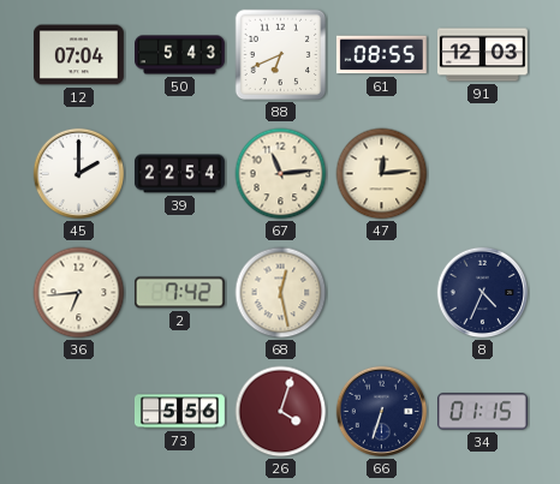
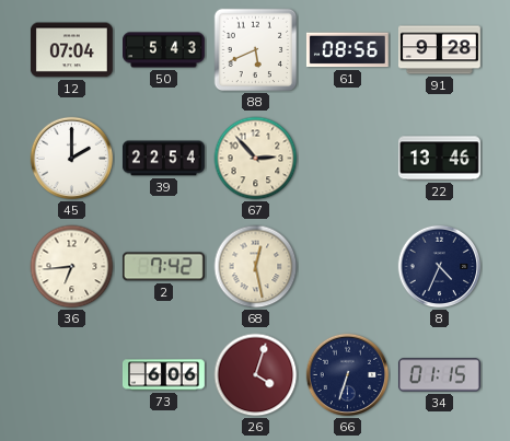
88: 6:41 -> 5:41 (256, 50)
61: 08:55 -> 08:56 (347, 50)
91: 12:03 -> 9:28 (439, 50)
67: 11:14 -> 2:53 (256, 159)
47: 12:14 -> none (382, 174)
22: none -> 13:46 (439, 159)
73: 5:56 -> 6:06 (163, 375)
